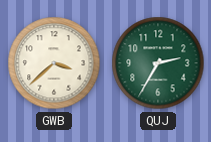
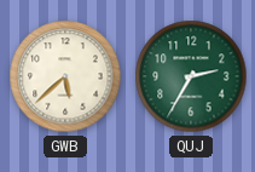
GWB: 3:38 -> 5:38 (65, 76)
